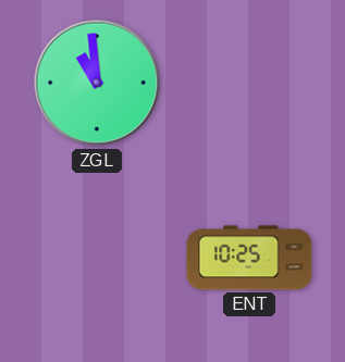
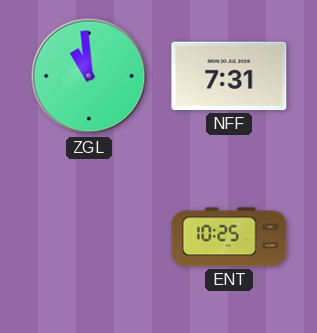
NFF: none -> 7:31 (229, 76)
